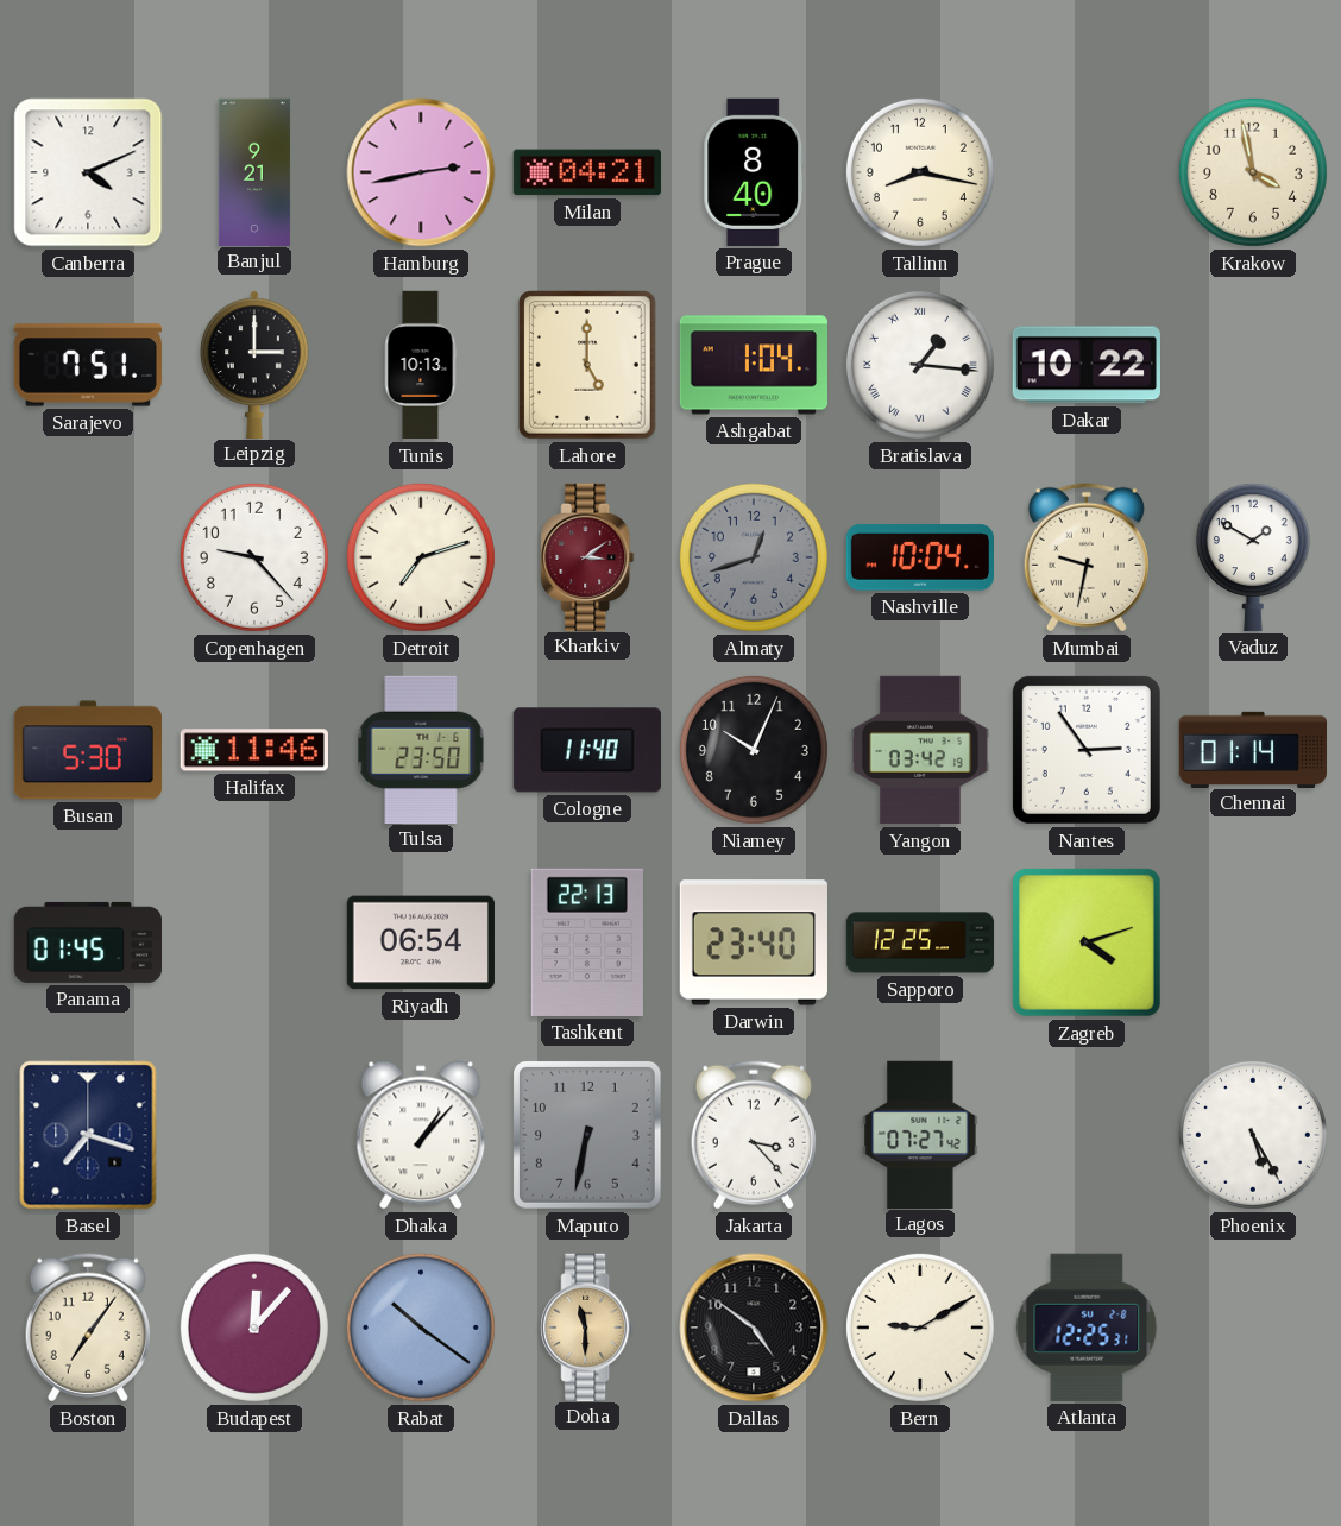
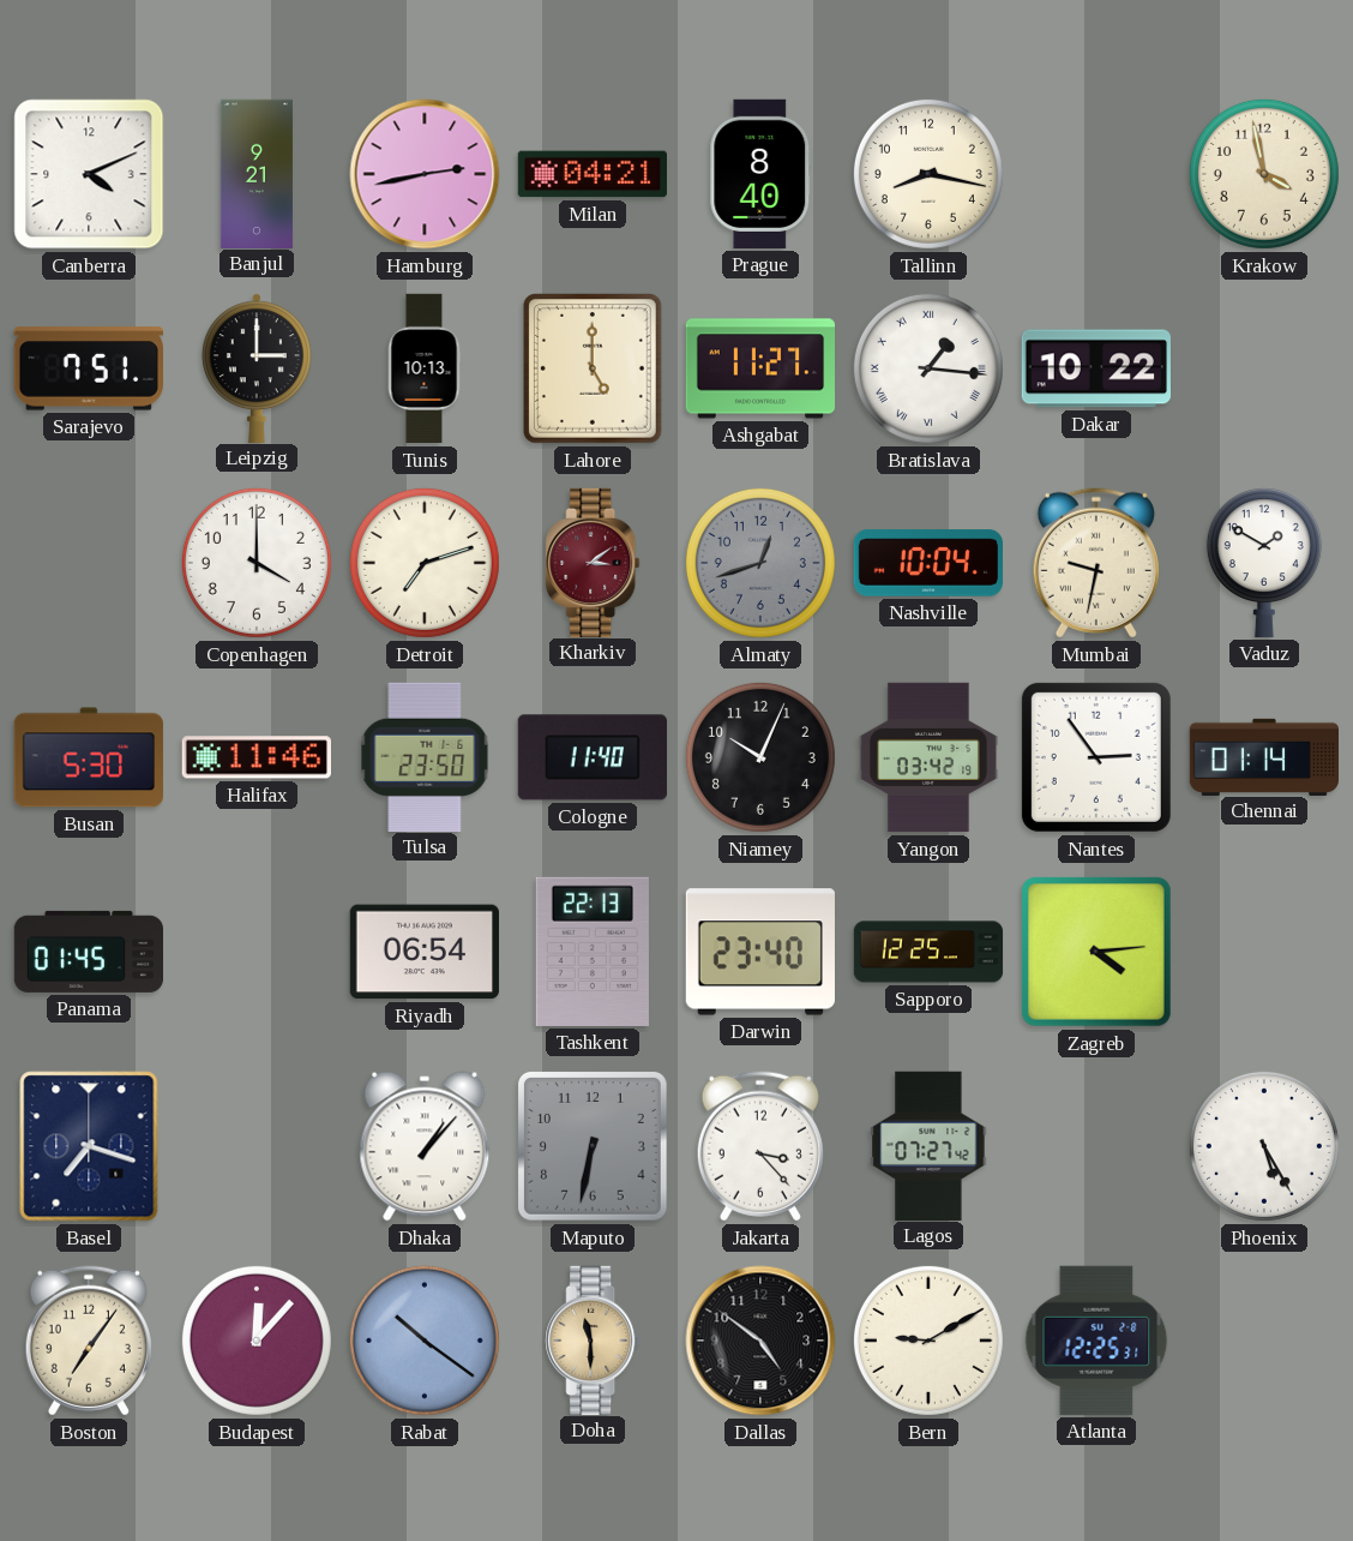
Ashgabat: 1:04 -> 11:27 (759, 368)
Copenhagen: 9:23 -> 4:00 (257, 563)
Zagreb: 4:12 -> 4:14 (1096, 952)
